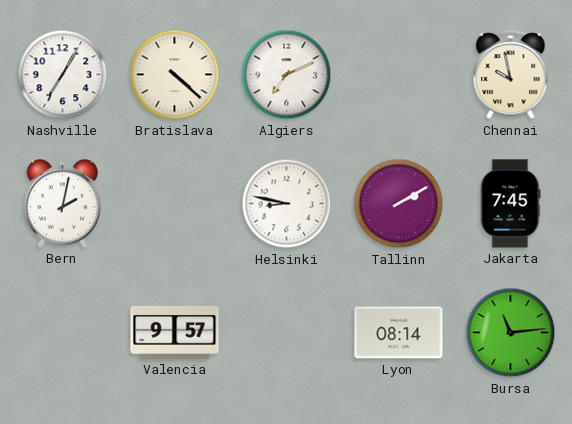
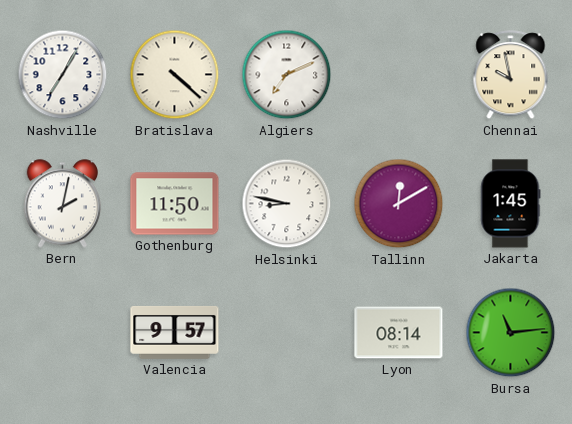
Gothenburg: none -> 11:50 (175, 204)
Tallinn: 2:10 -> 12:10 (399, 204)
Jakarta: 7:45 -> 1:45 (511, 204)
